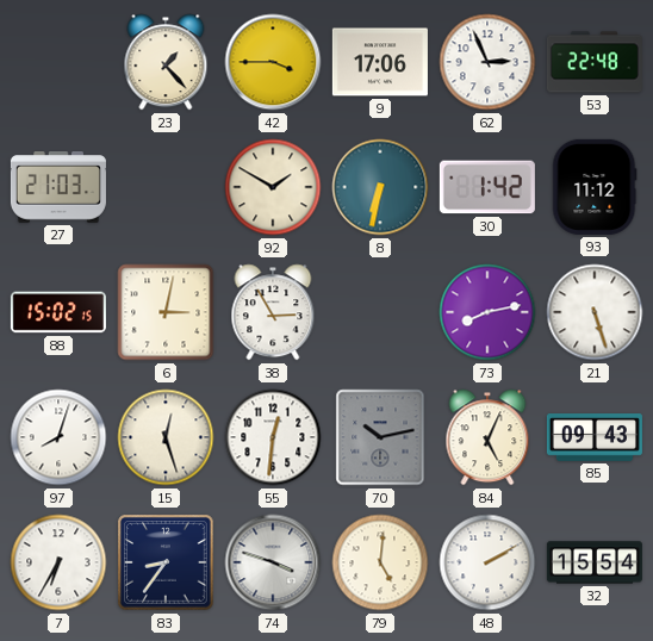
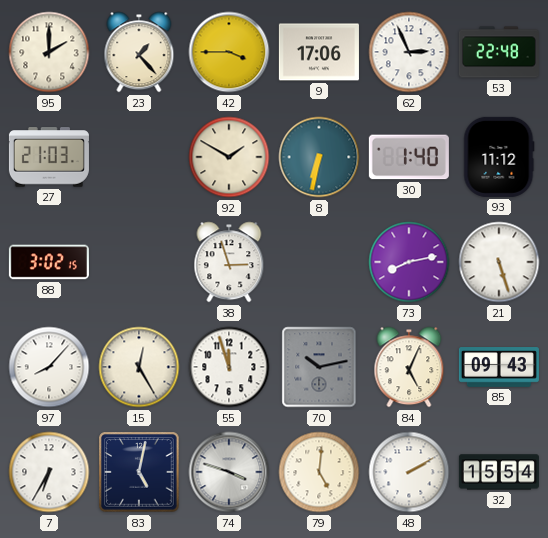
95: none -> 2:00 (49, 52)
30: 1:42 -> 1:40 (409, 157)
88: 15:02 -> 3:02 (49, 262)
6: 3:02 -> none (166, 312)
38: 2:55 -> 2:57 (229, 262)
97: 8:03 -> 8:07 (49, 367)
15: 12:27 -> 12:25 (139, 367)
55: 12:31 -> 11:57 (229, 367)
83: 8:36 -> 5:02 (139, 472)
